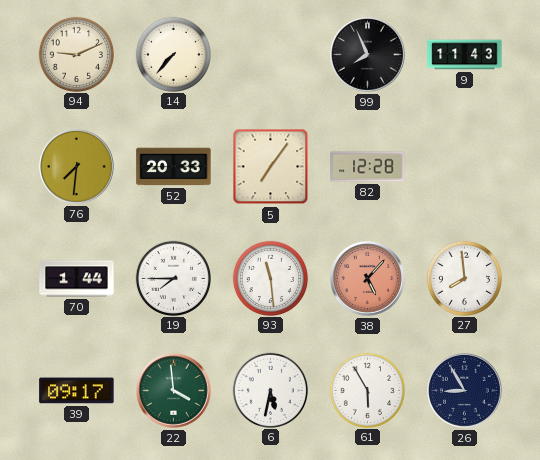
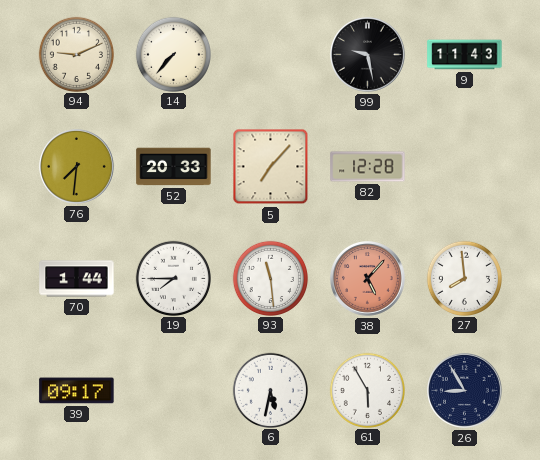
99: 7:56 -> 9:28 (368, 55)
5: 7:06 -> 7:07 (271, 167)
22: 3:59 -> none (174, 391)
